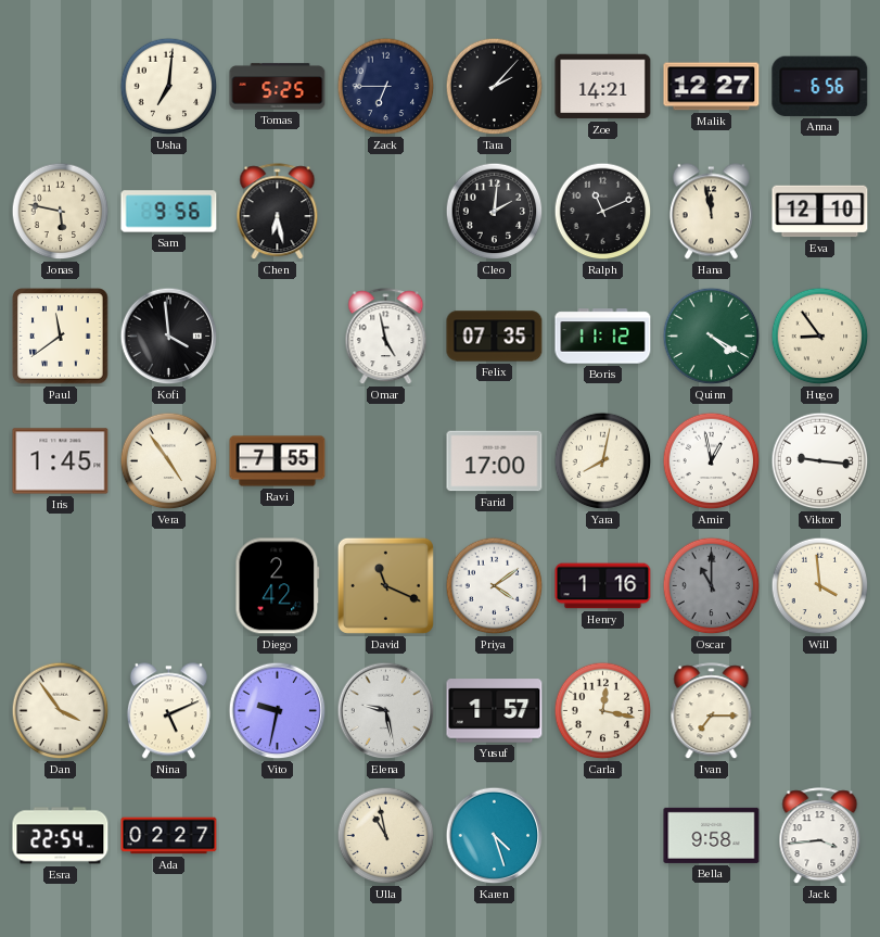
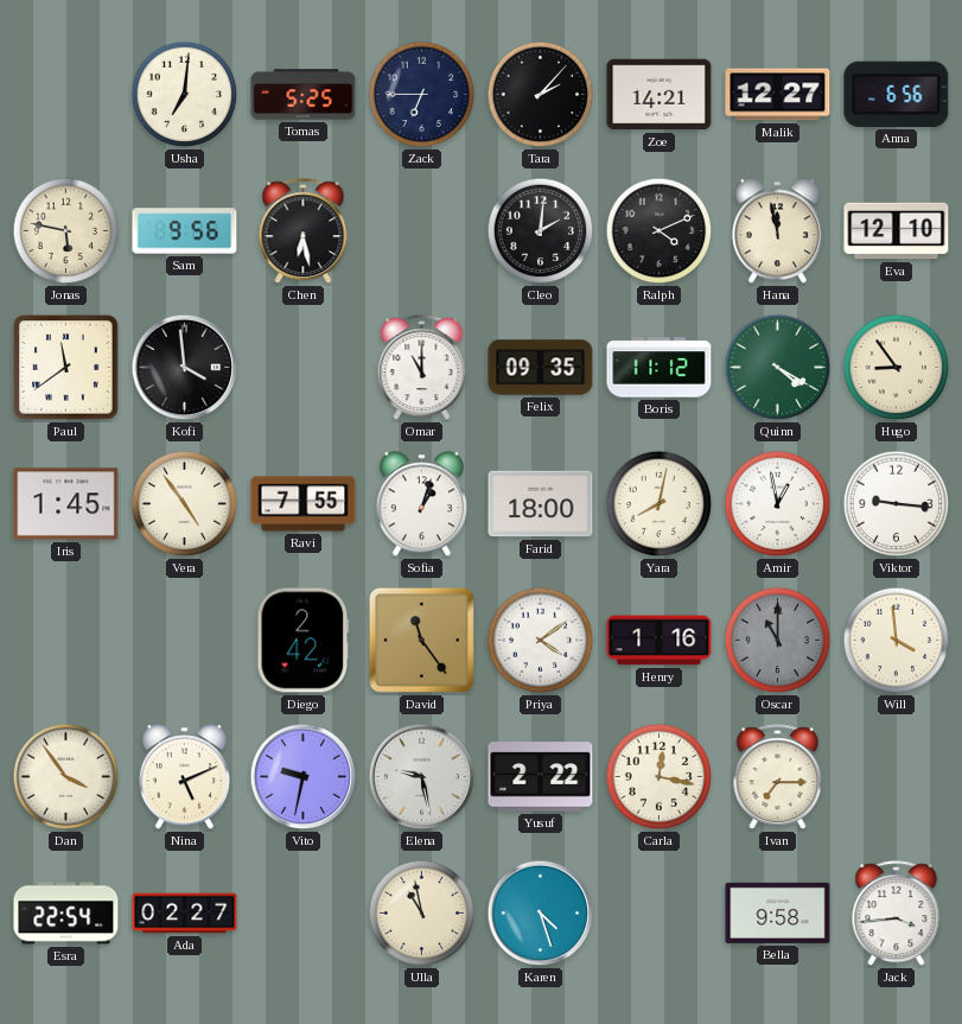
Ralph: 11:11 -> 4:11 (660, 231)
Omar: 4:58 -> 11:00 (422, 368)
Felix: 07:35 -> 09:35 (541, 368)
Sofia: none -> 1:03 (421, 504)
Farid: 17:00 -> 18:00 (541, 504)
David: 11:19 -> 11:24 (421, 640)
Yusuf: 1:57 -> 2:22 (541, 777)
